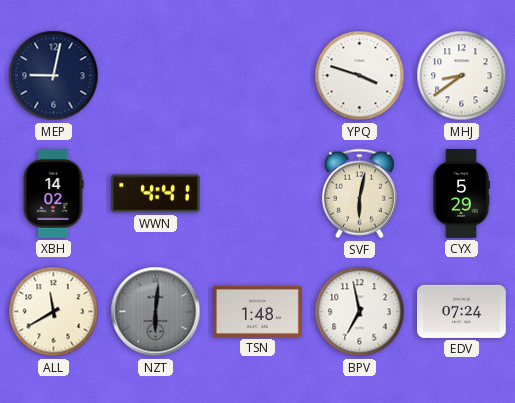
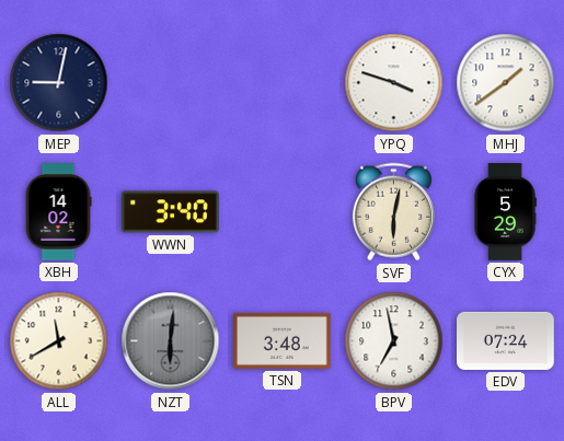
MHJ: 8:39 -> 1:39 (506, 83)
WWN: 4:41 -> 3:40 (171, 212)
TSN: 1:48 -> 3:48 (283, 340)
